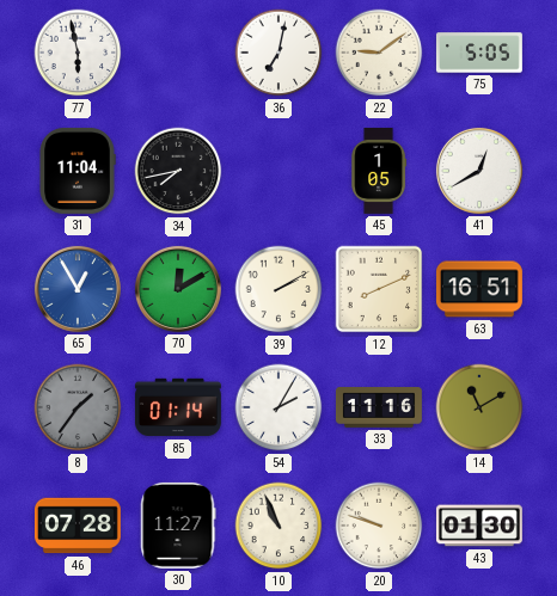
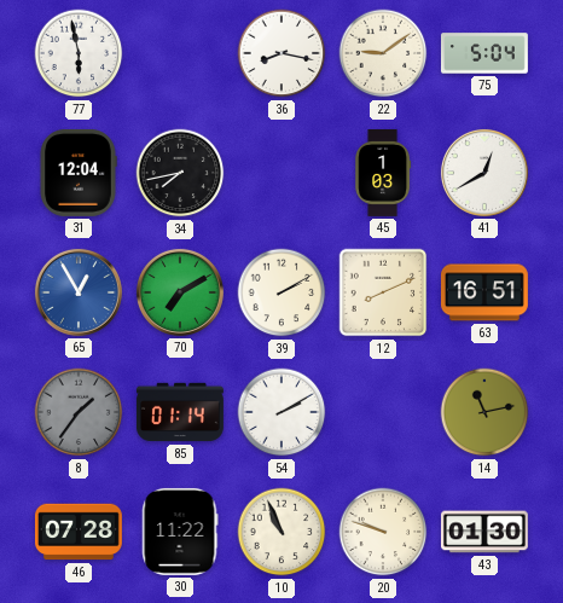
36: 7:02 -> 8:17 (281, 53)
75: 5:05 -> 5:04 (484, 53)
31: 11:04 -> 12:04 (79, 173)
45: 1:05 -> 1:03 (383, 173)
70: 12:10 -> 7:10 (180, 292)
54: 2:05 -> 2:10 (281, 412)
33: 11:16 -> none (379, 408)
14: 11:10 -> 11:13 (484, 412)
30: 11:27 -> 11:22 (180, 532)
